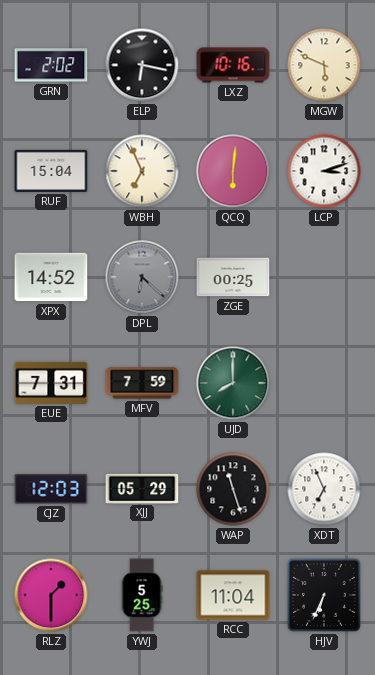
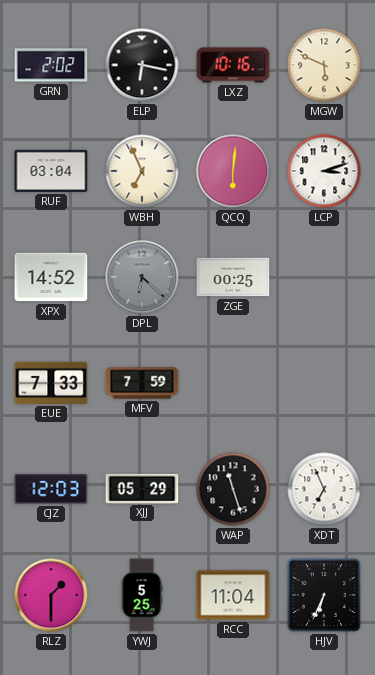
RUF: 15:04 -> 03:04 (51, 171)
EUE: 7:31 -> 7:33 (51, 383)
UJD: 8:00 -> none (233, 383)
